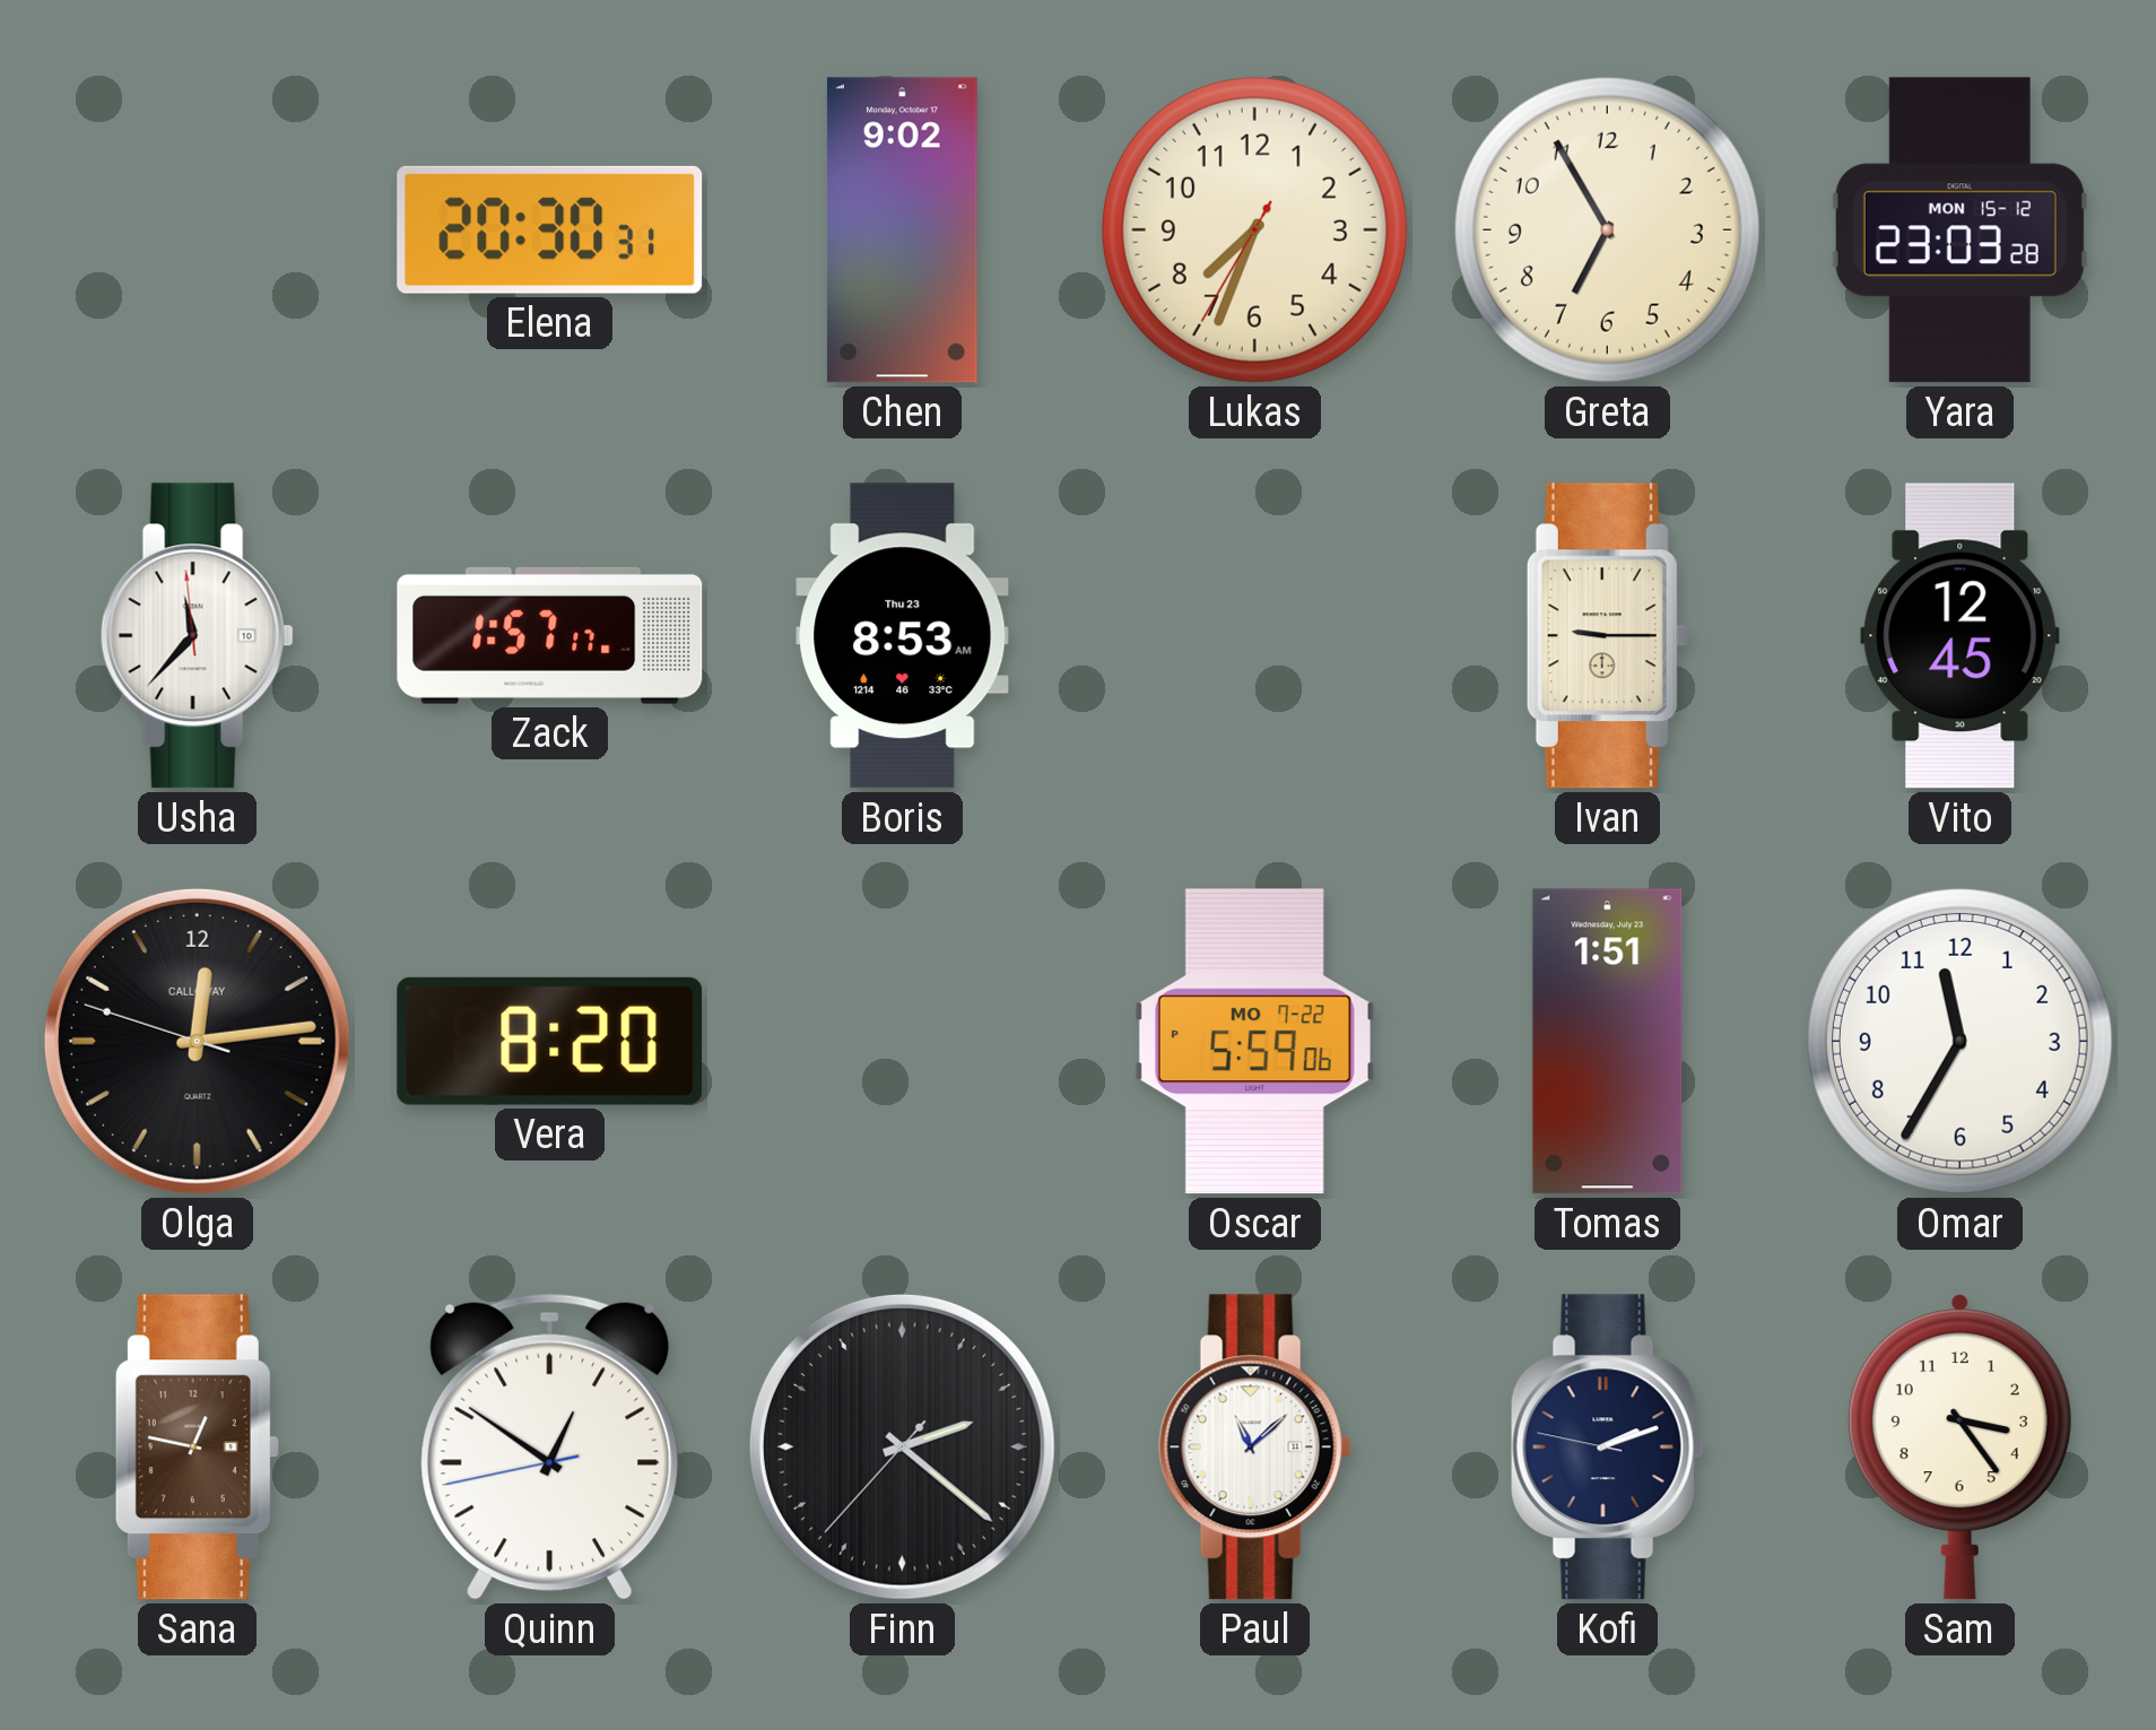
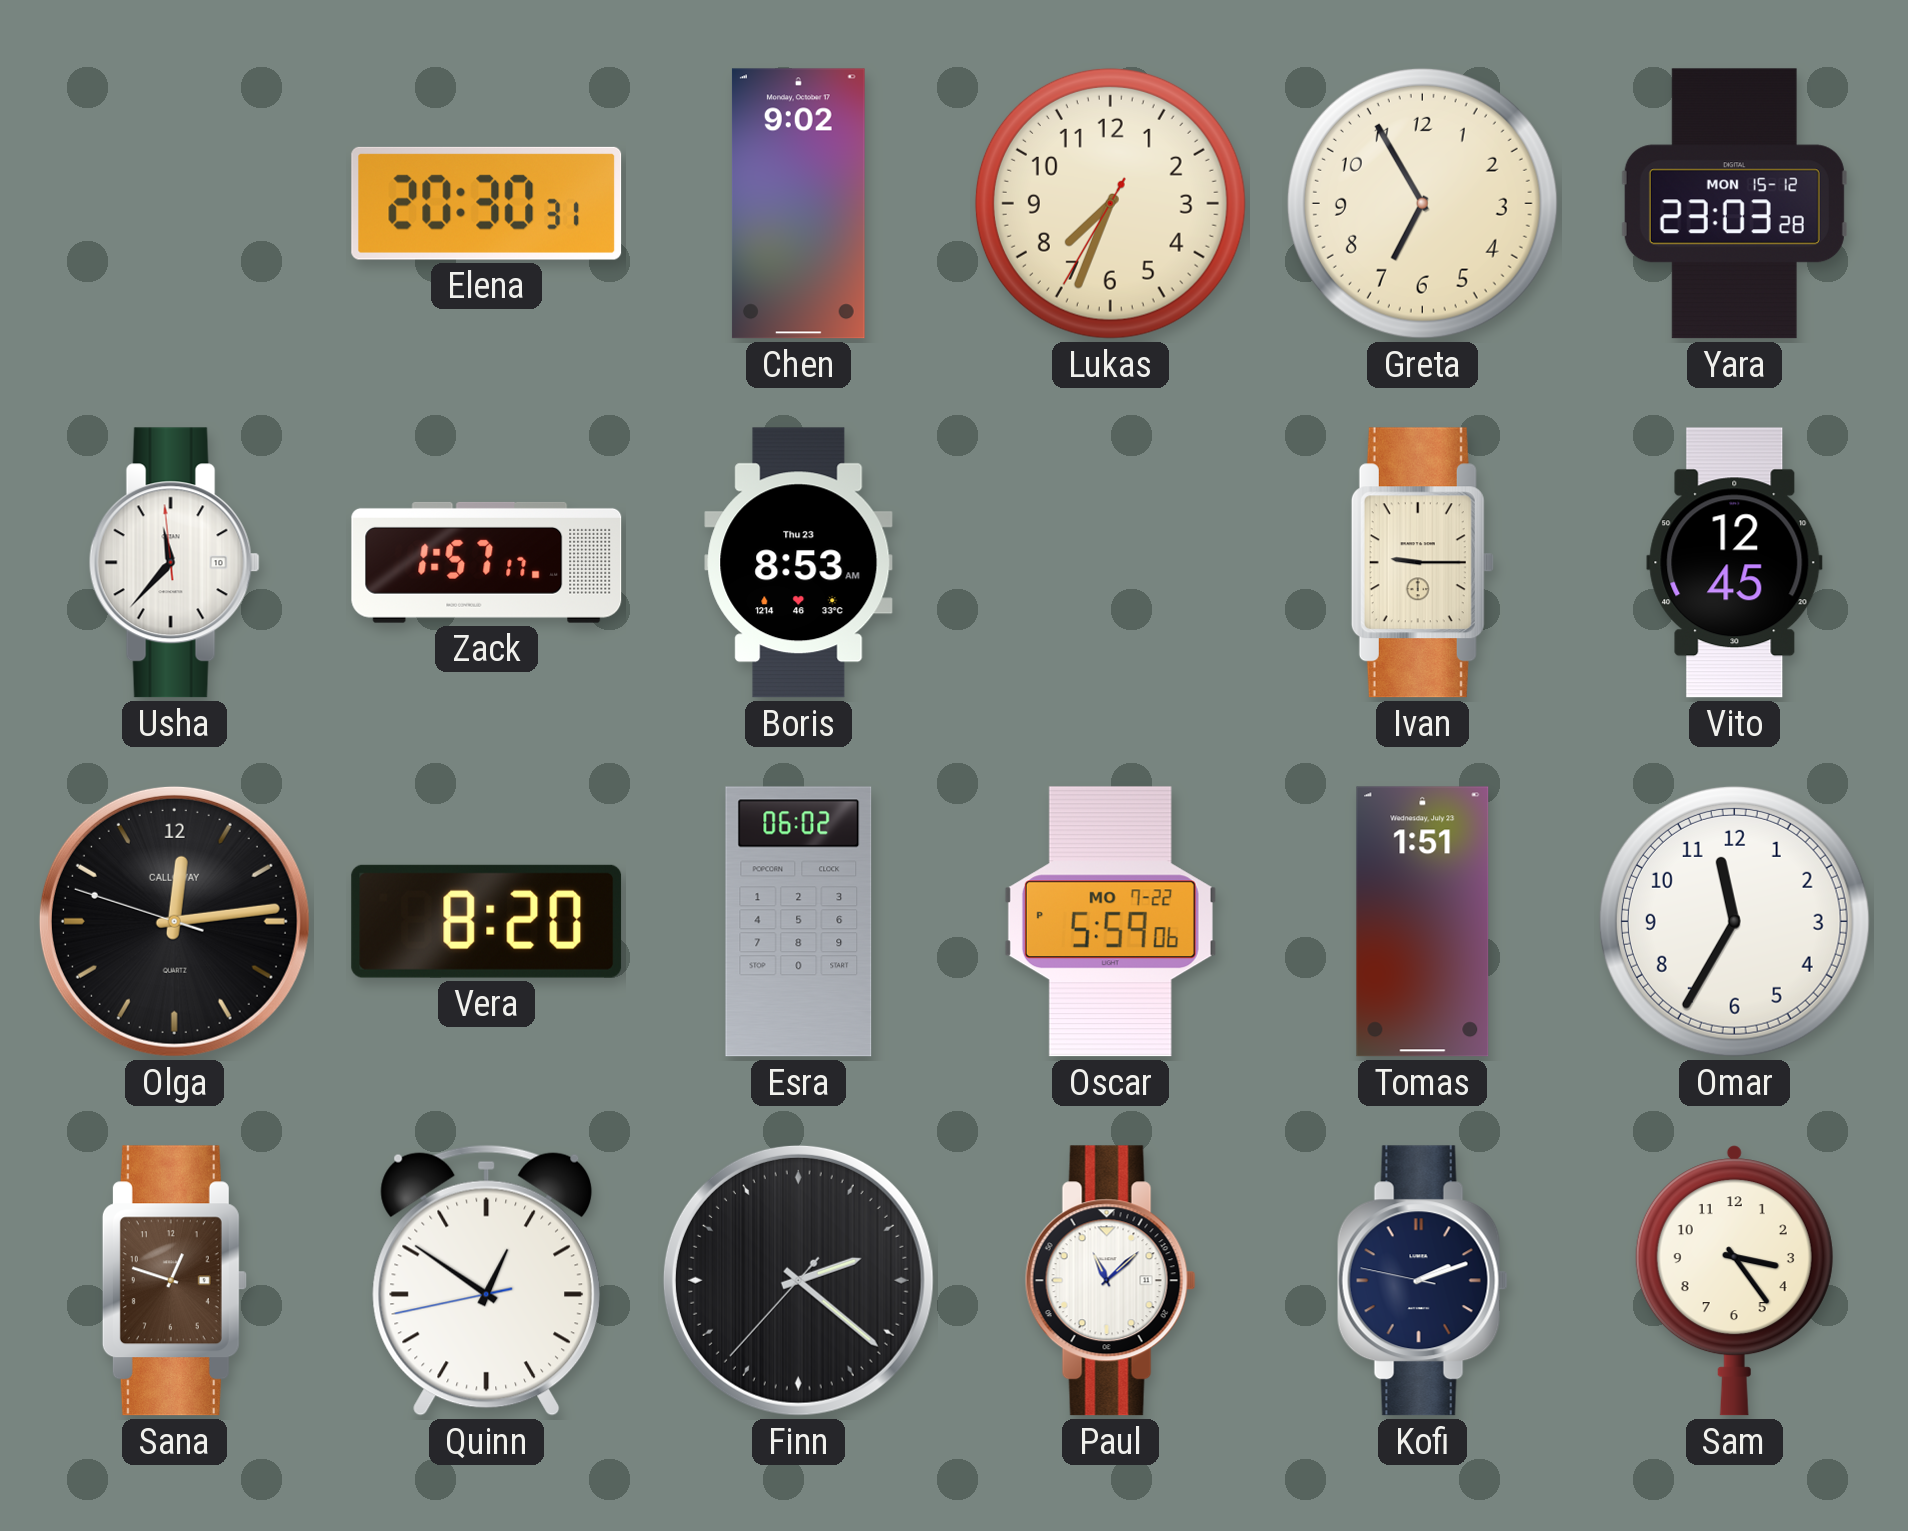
Esra: none -> 06:02 (799, 922)
Sana: 12:47 -> 12:48 (174, 1281)
